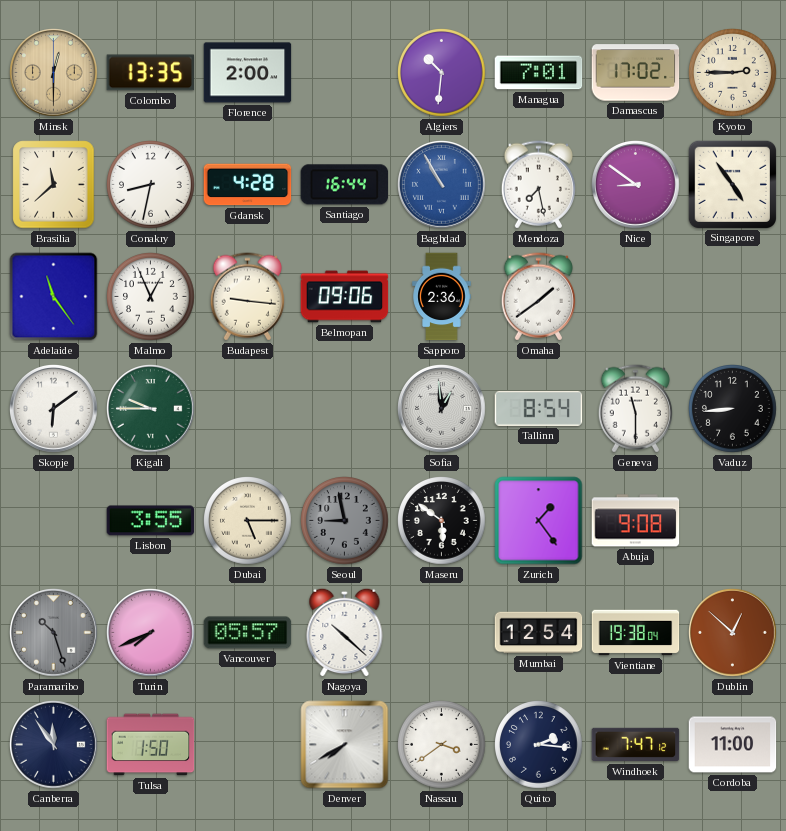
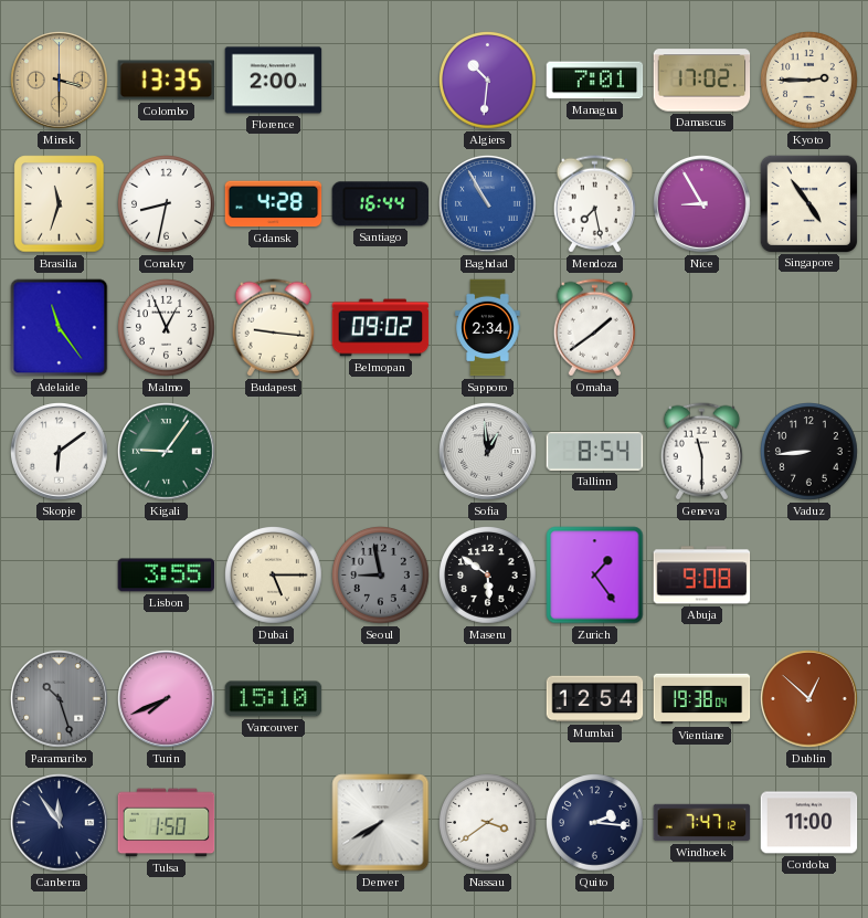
Minsk: 12:30 -> 3:30 (60, 81)
Brasilia: 11:38 -> 11:33 (60, 204)
Nice: 8:51 -> 8:55 (702, 204)
Belmopan: 09:06 -> 09:02 (381, 328)
Sapporo: 2:36 -> 2:34 (488, 328)
Kigali: 9:45 -> 9:06 (167, 452)
Vancouver: 05:57 -> 15:10 (274, 699)
Nagoya: 10:22 -> none (345, 632)
